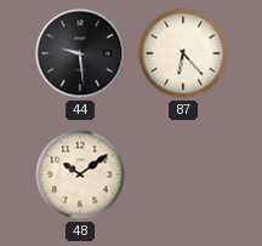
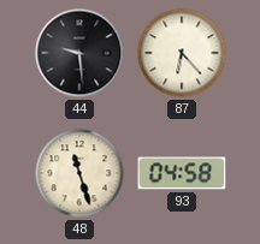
48: 10:09 -> 11:27 (79, 173)
93: none -> 04:58 (182, 173)
